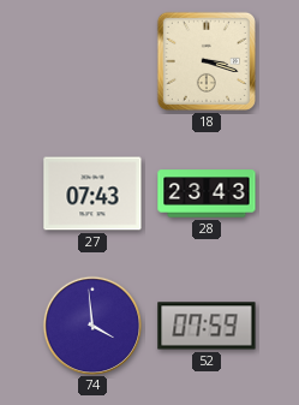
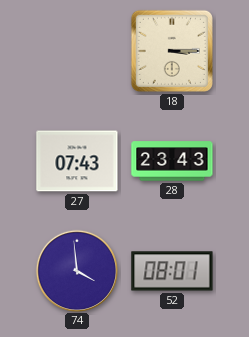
18: 3:18 -> 3:15 (172, 51)
52: 07:59 -> 08:01 (172, 271)
